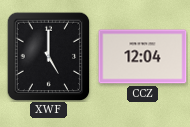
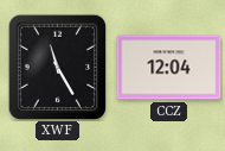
XWF: 5:00 -> 11:25 (58, 67)
